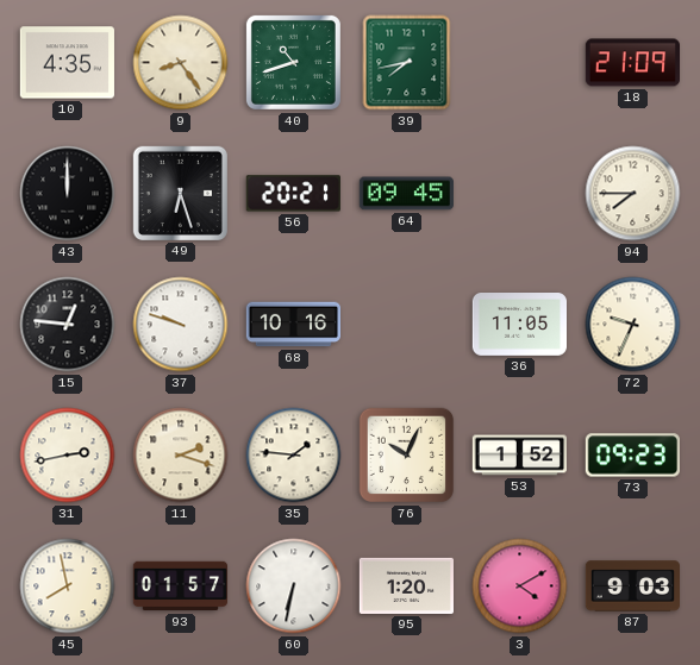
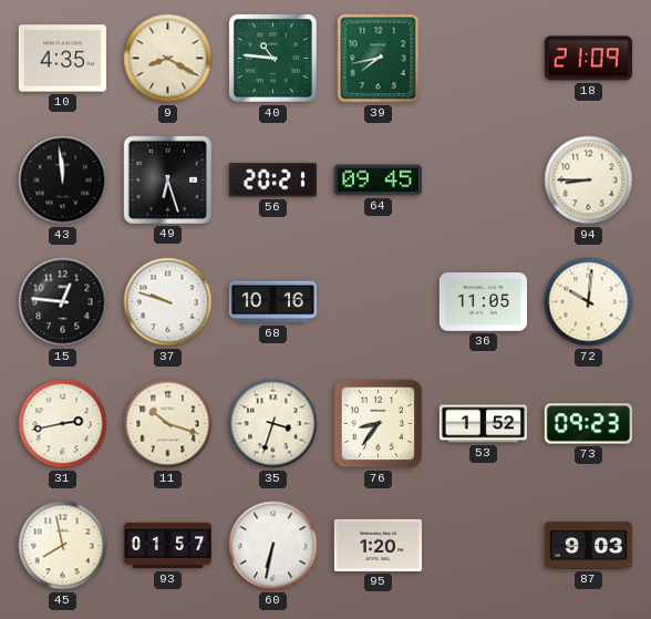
9: 8:24 -> 8:20 (168, 59)
40: 10:42 -> 10:46 (272, 58)
43: 12:00 -> 11:59 (63, 180)
94: 7:45 -> 8:45 (589, 180)
72: 9:34 -> 10:01 (589, 302)
11: 2:18 -> 10:18 (168, 424)
35: 1:46 -> 3:33 (273, 424)
76: 10:04 -> 8:36 (379, 424)
3: 4:10 -> none (520, 586)
